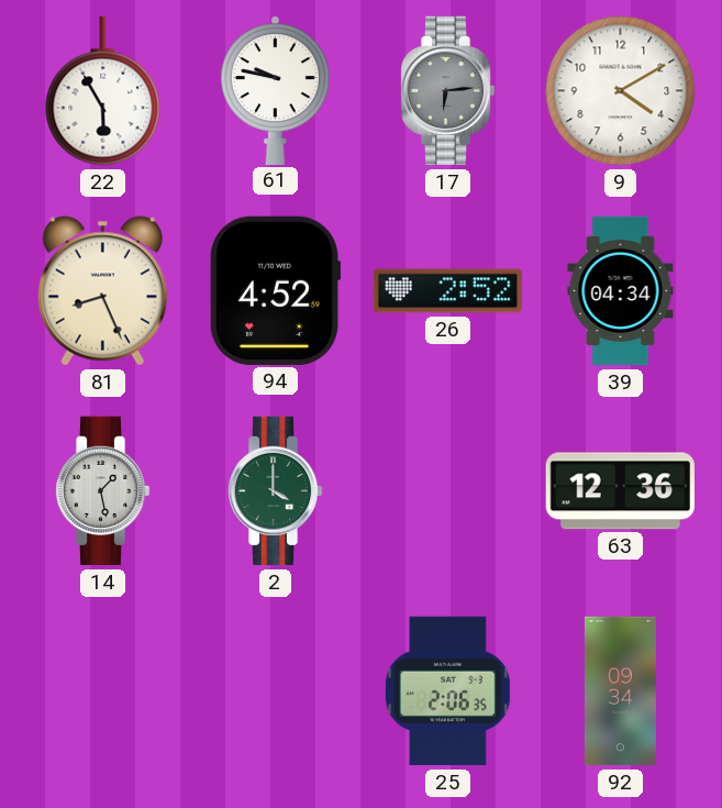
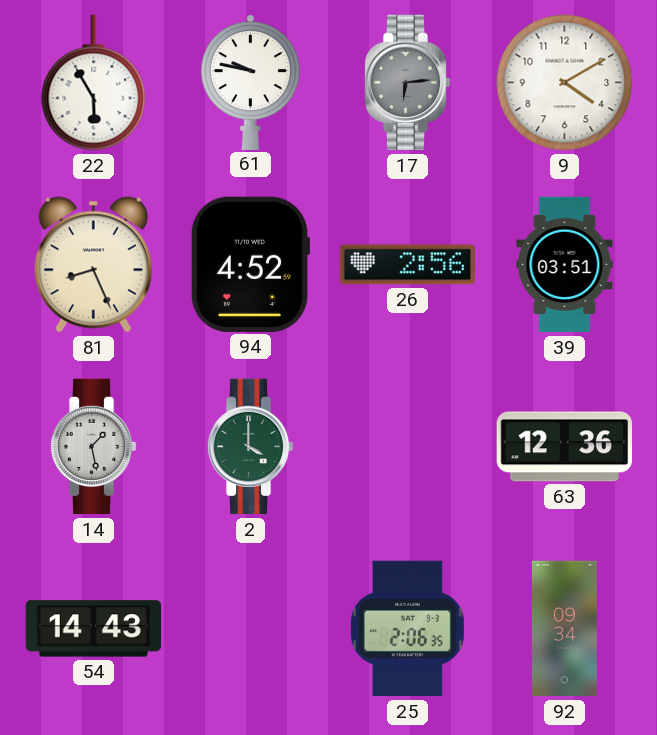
26: 2:52 -> 2:56 (407, 265)
39: 04:34 -> 03:51 (565, 265)
54: none -> 14:43 (94, 629)
